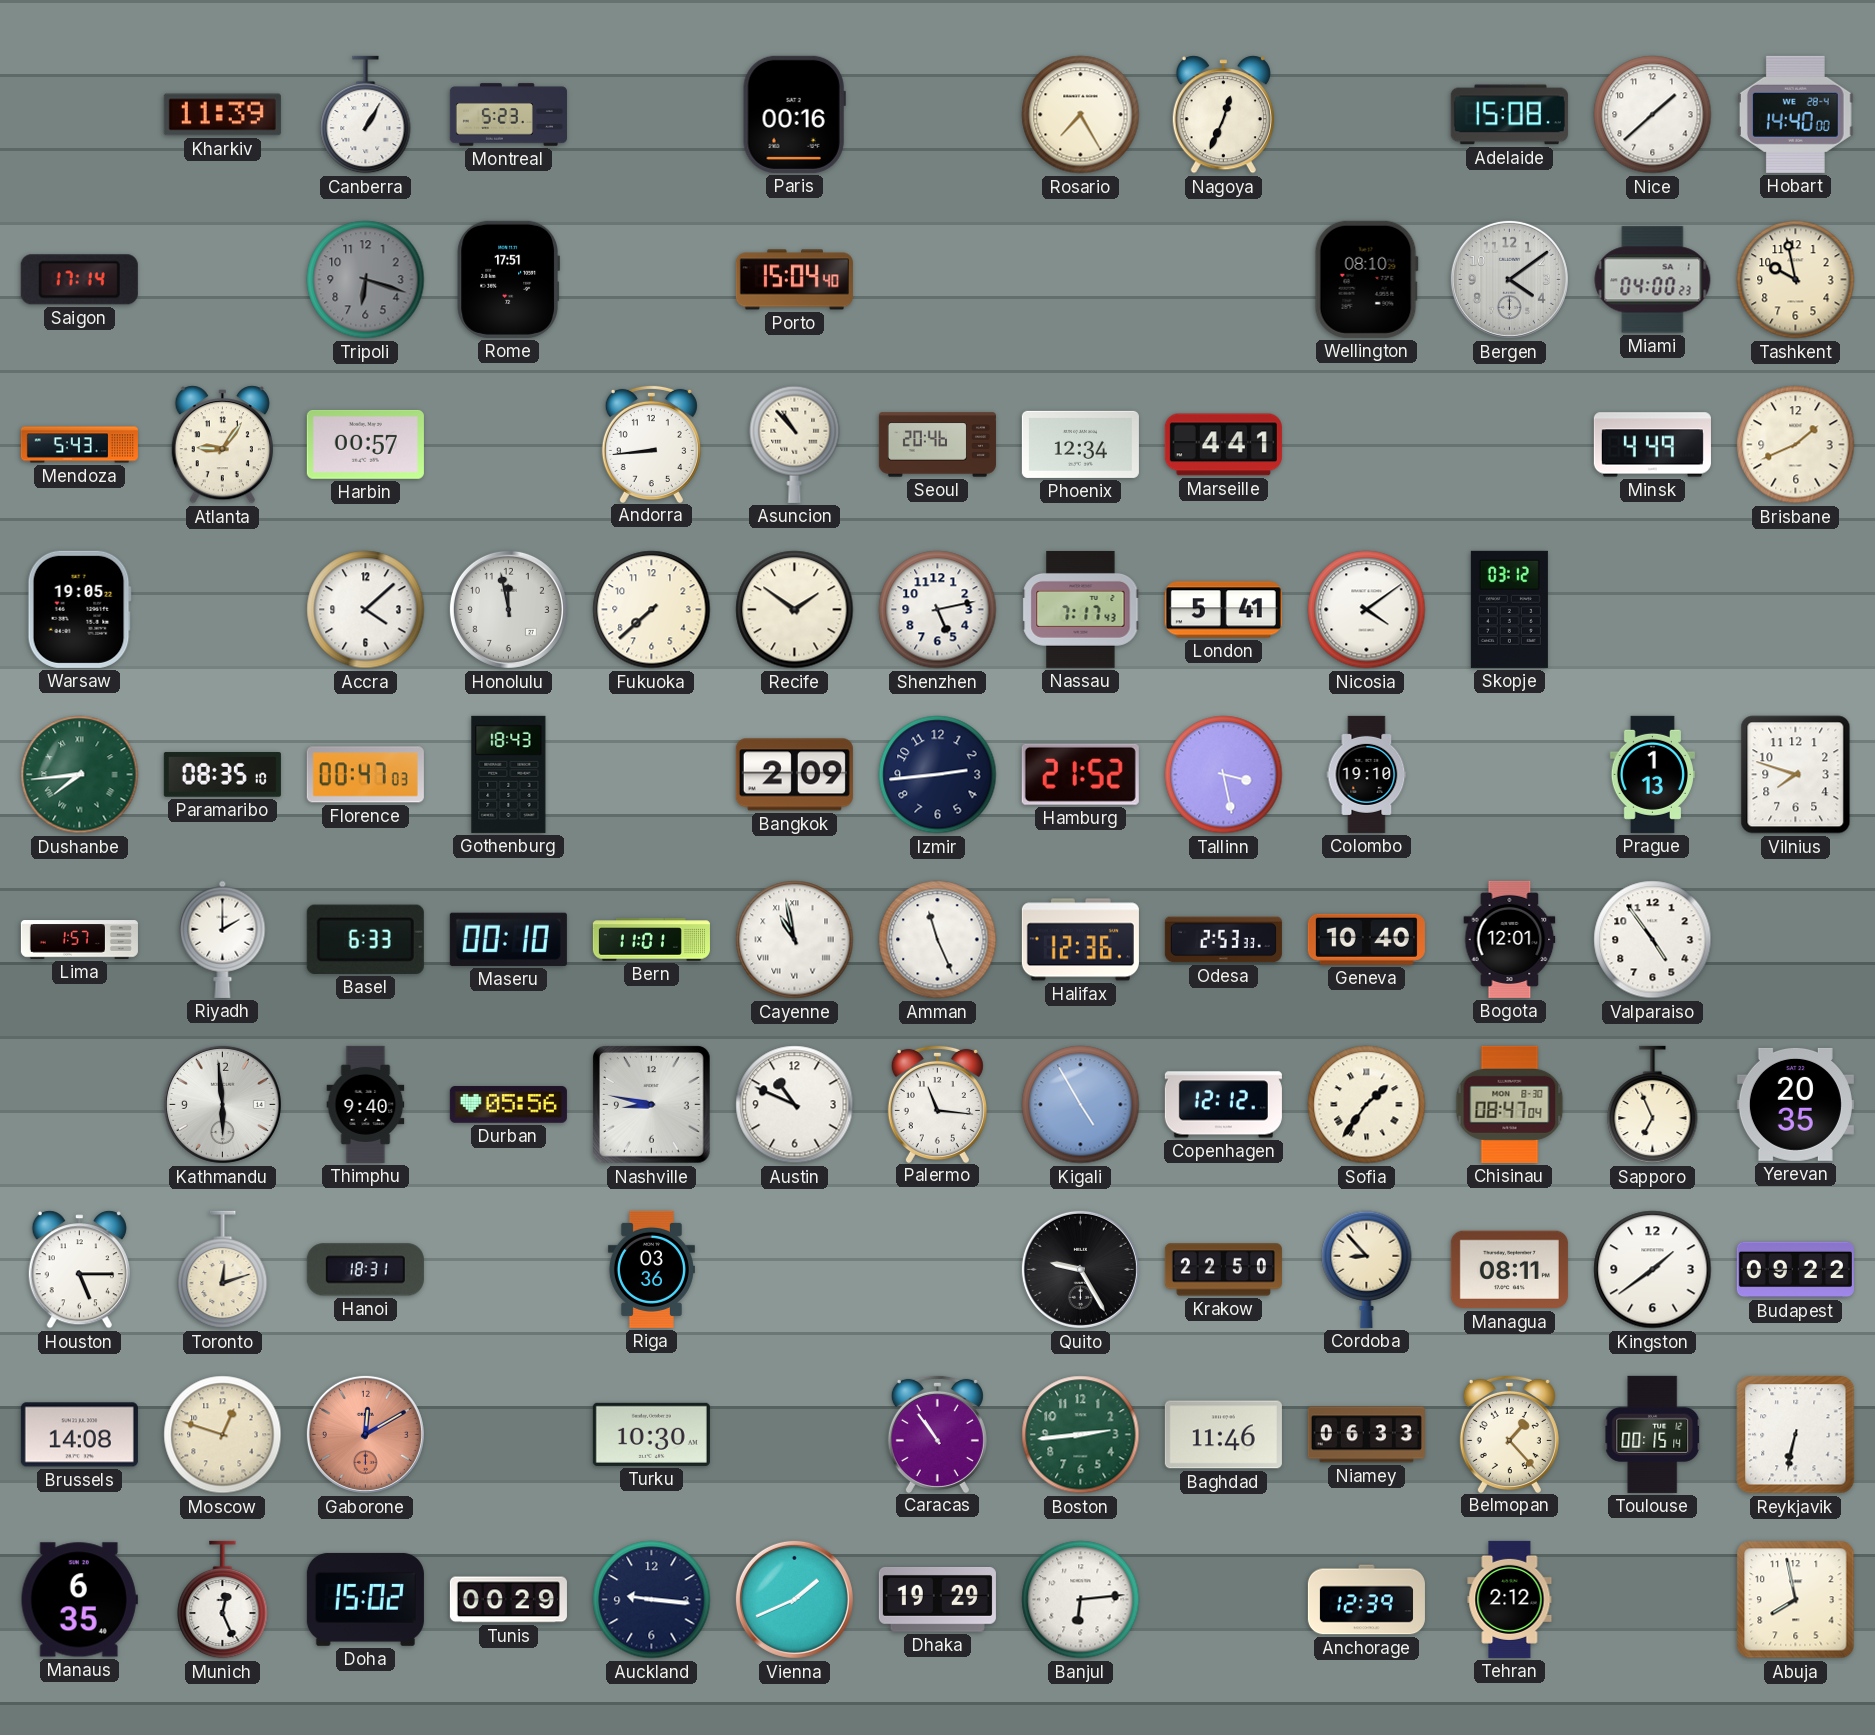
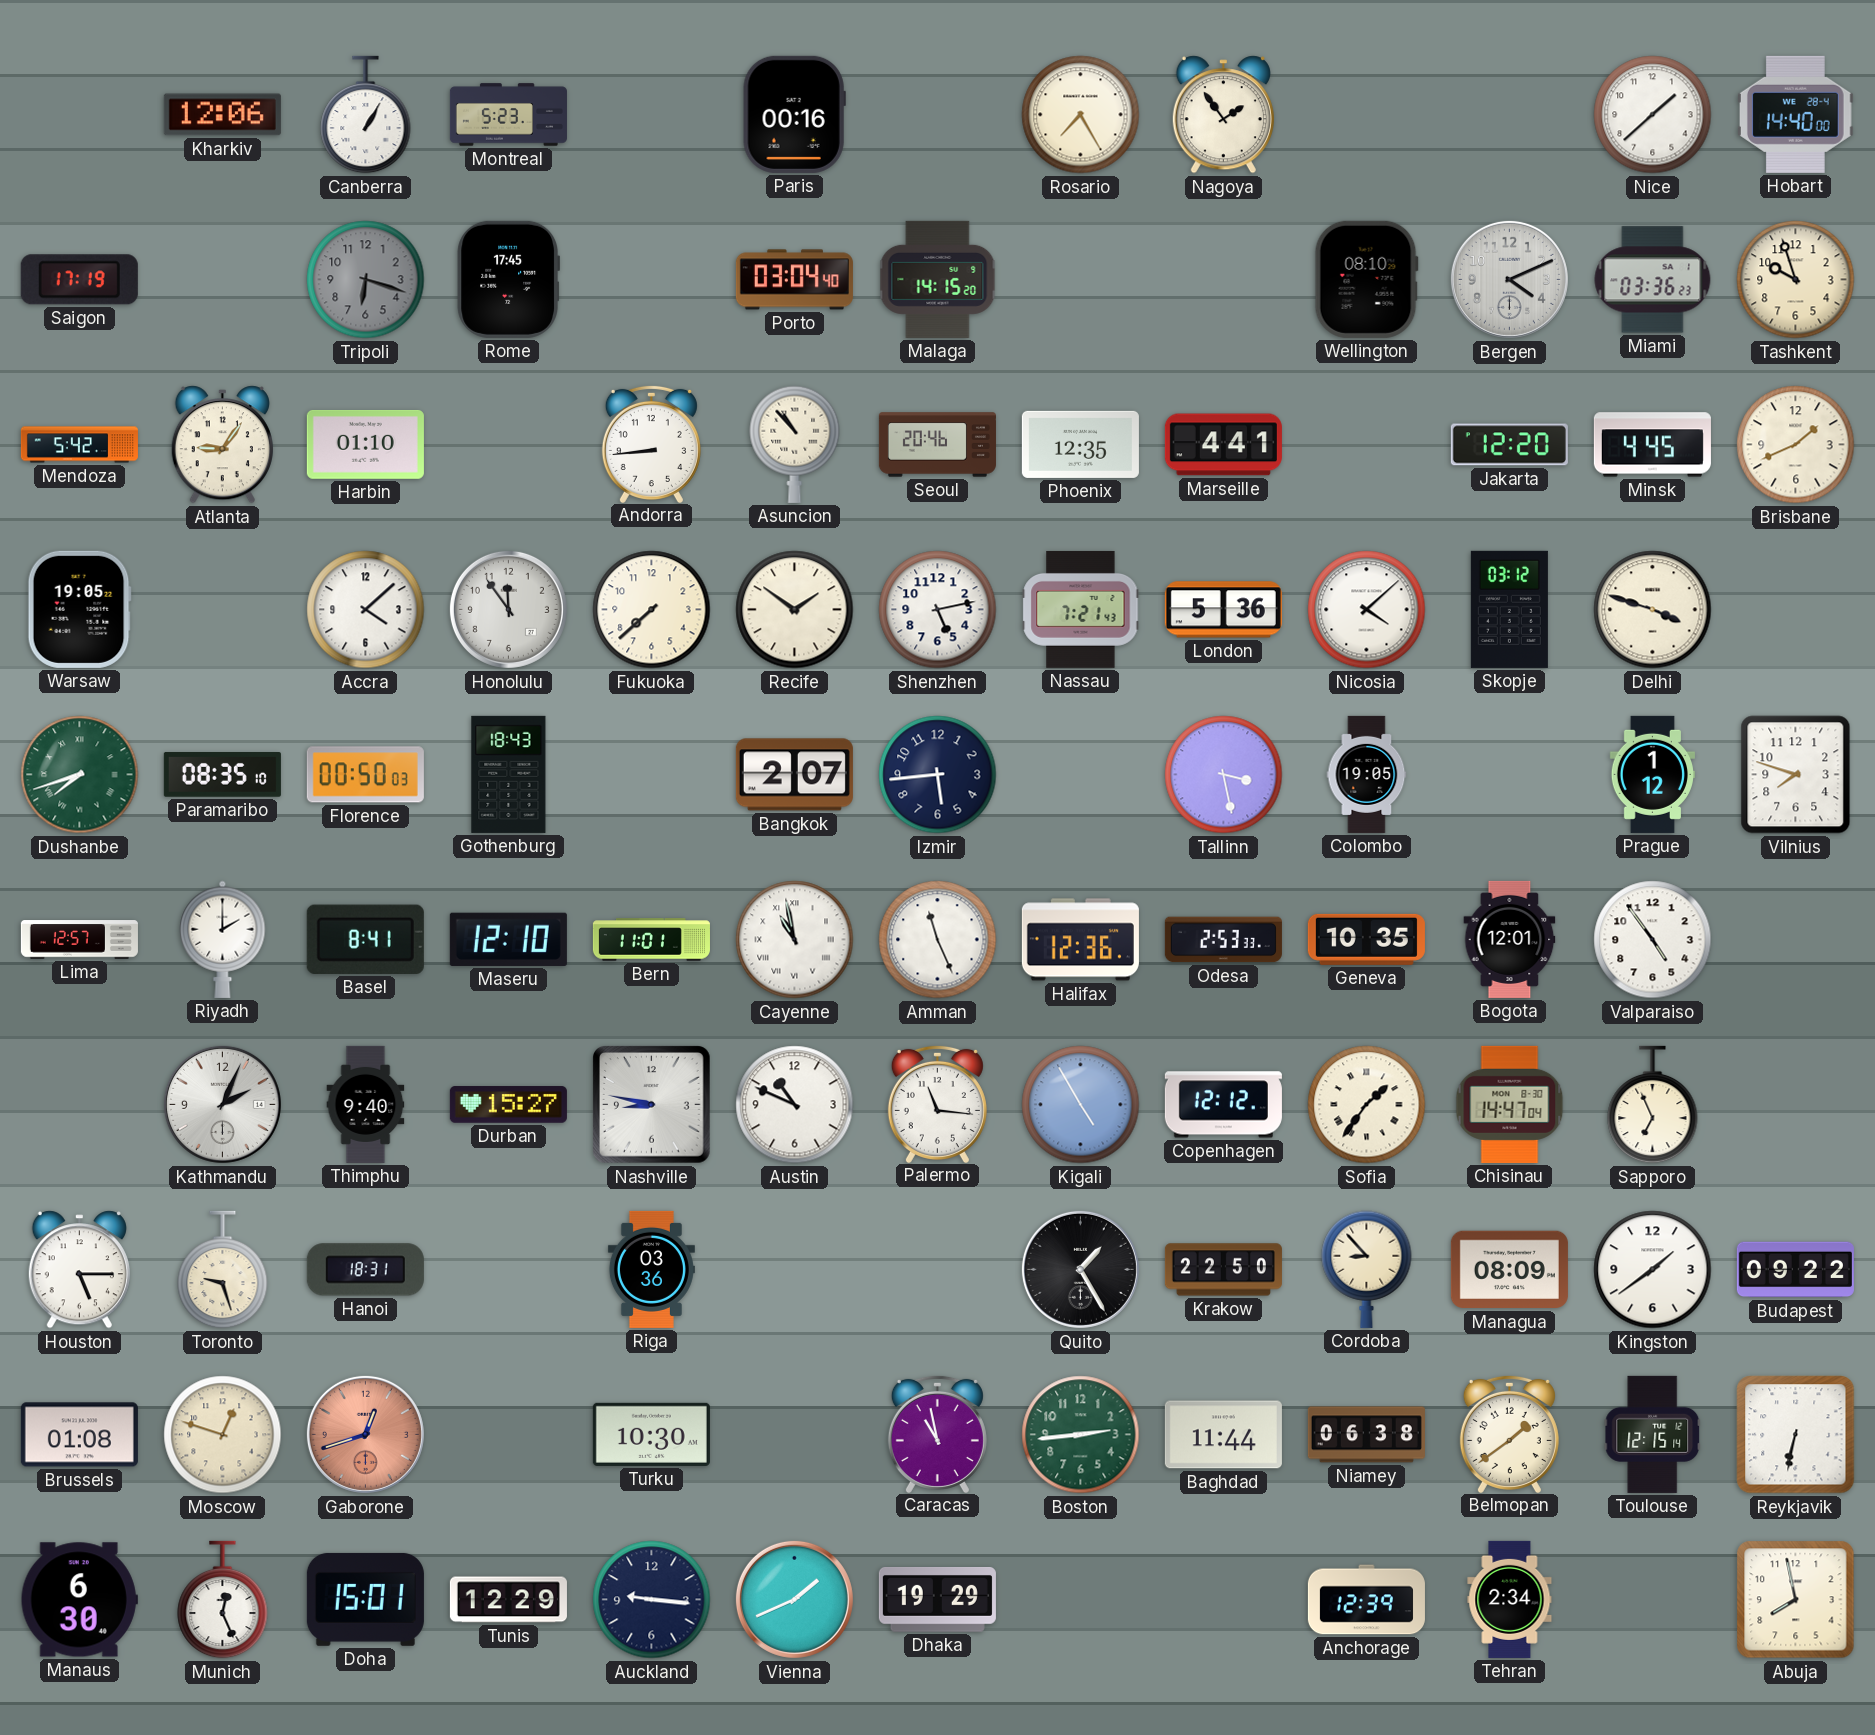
Kharkiv: 11:39 -> 12:06 (222, 115)
Nagoya: 12:34 -> 1:54 (1223, 115)
Adelaide: 15:08 -> none (1509, 115)
Saigon: 17:14 -> 17:19 (79, 280)
Rome: 17:51 -> 17:45 (508, 279)
Porto: 15:04 -> 03:04 (794, 280)
Malaga: none -> 14:15 (938, 279)
Bergen: 4:09 -> 4:11 (1509, 279)
Miami: 04:00 -> 03:36 (1653, 280)
Tashkent: 9:58 -> 9:57 (1796, 280)
Mendoza: 5:43 -> 5:42 (79, 445)
Harbin: 00:57 -> 01:10 (365, 444)
Phoenix: 12:34 -> 12:35 (1080, 444)
Jakarta: none -> 12:20 (1509, 445)
Minsk: 4:49 -> 4:45 (1652, 445)
Honolulu: 11:58 -> 11:54 (508, 609)
Nassau: 7:17 -> 7:21 (1081, 609)
London: 5:41 -> 5:36 (1223, 610)
Nicosia: 4:09 -> 4:08 (1367, 610)
Delhi: none -> 3:48 (1653, 610)
Dushanbe: 7:44 -> 7:42 (80, 775)
Florence: 00:47 -> 00:50 (365, 775)
Bangkok: 2:09 -> 2:07 (794, 775)
Izmir: 2:44 -> 5:44 (938, 775)
Hamburg: 21:52 -> none (1080, 774)
Colombo: 19:10 -> 19:05 (1367, 774)
Prague: 1:13 -> 1:12 (1652, 774)
Lima: 1:57 -> 12:57 (79, 940)
Basel: 6:33 -> 8:41 (365, 939)
Maseru: 00:10 -> 12:10 (508, 939)
Geneva: 10:40 -> 10:35 (1366, 939)
Kathmandu: 5:59 -> 2:04 (222, 1104)
Durban: 05:56 -> 15:27 (508, 1105)
Chisinau: 08:47 -> 14:47 (1510, 1104)
Yerevan: 20:35 -> none (1795, 1104)
Toronto: 12:12 -> 9:27 (223, 1270)
Quito: 9:25 -> 1:25 (1080, 1269)
Managua: 08:11 -> 08:09 (1509, 1270)
Brussels: 14:08 -> 01:08 (79, 1435)
Gaborone: 12:10 -> 12:42 (365, 1434)
Caracas: 10:54 -> 10:58 (937, 1433)
Baghdad: 11:46 -> 11:44 (1223, 1435)
Niamey: 06:33 -> 06:38 (1366, 1435)
Belmopan: 1:23 -> 1:39 (1509, 1433)
Toulouse: 00:15 -> 12:15 (1653, 1434)
Manaus: 6:35 -> 6:30 (79, 1600)
Doha: 15:02 -> 15:01 (365, 1599)
Tunis: 00:29 -> 12:29 (508, 1600)
Banjul: 6:14 -> none (1081, 1600)
Tehran: 2:12 -> 2:34 (1510, 1599)
